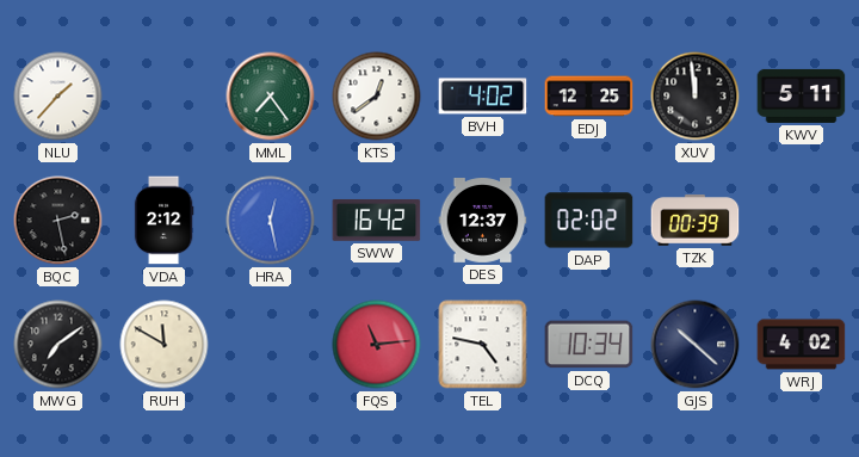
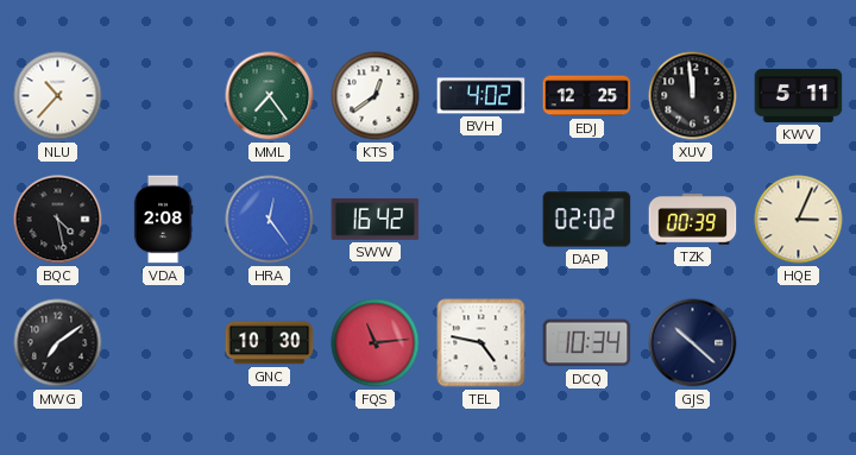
NLU: 1:37 -> 10:37 (58, 96)
BQC: 2:28 -> 4:28 (58, 220)
VDA: 2:12 -> 2:08 (163, 220)
HRA: 12:28 -> 12:24 (270, 220)
DES: 12:37 -> none (483, 221)
HQE: none -> 3:04 (799, 220)
RUH: 11:50 -> none (165, 345)
GNC: none -> 10:30 (270, 343)
WRJ: 4:02 -> none (802, 345)
